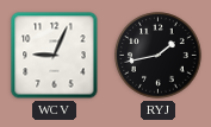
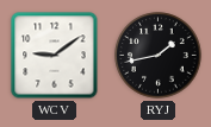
WCV: 9:04 -> 9:09 (55, 56)
